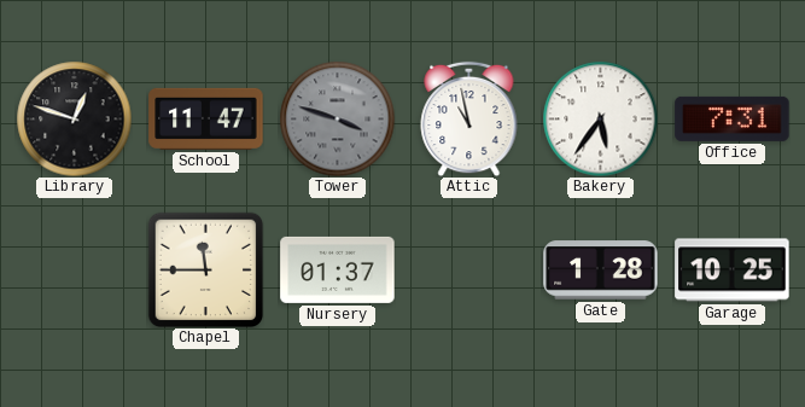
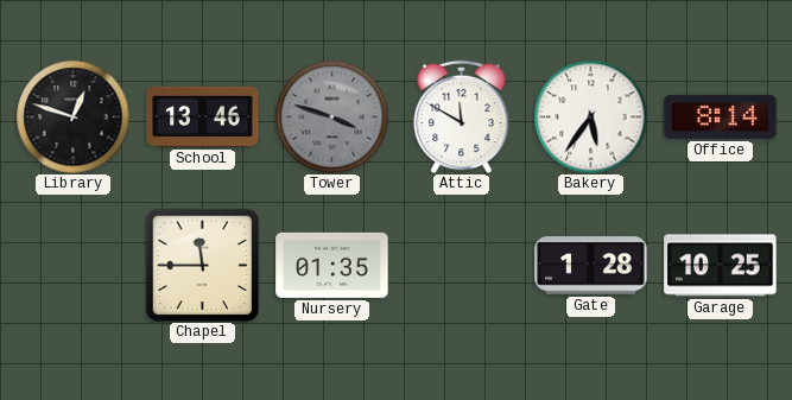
School: 11:47 -> 13:46 (203, 116)
Attic: 10:58 -> 11:50 (462, 116)
Office: 7:31 -> 8:14 (721, 116)
Nursery: 01:37 -> 01:35 (332, 265)
